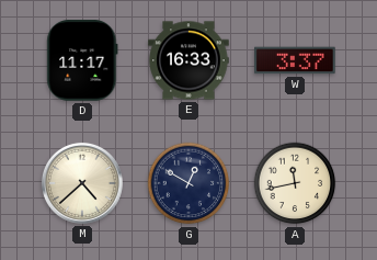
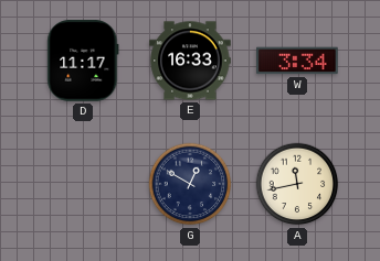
W: 3:37 -> 3:34 (297, 61)
M: 4:38 -> none (82, 183)
